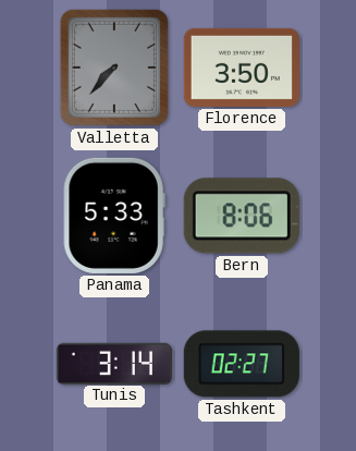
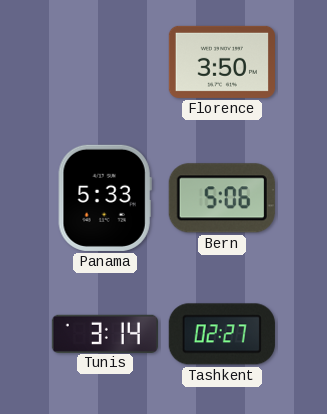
Valletta: 7:37 -> none (114, 68)
Bern: 8:06 -> 5:06 (222, 198)
